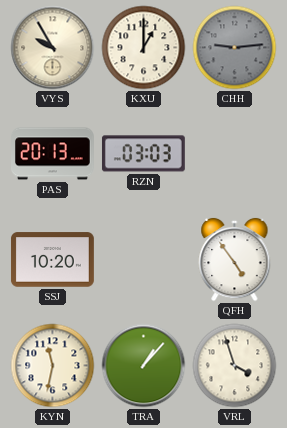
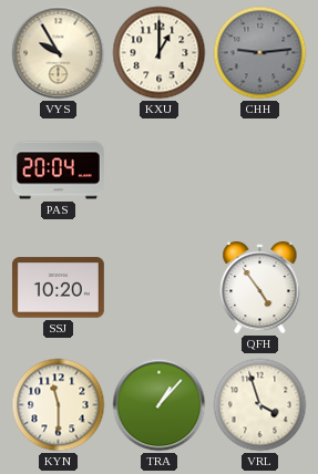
PAS: 20:13 -> 20:04 (59, 171)
RZN: 03:03 -> none (143, 154)
KYN: 11:32 -> 11:30 (59, 405)
